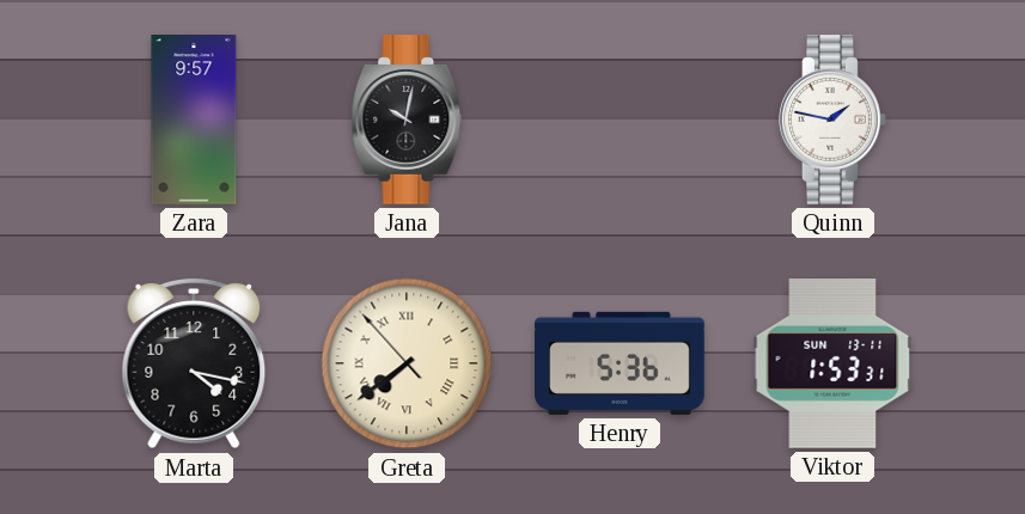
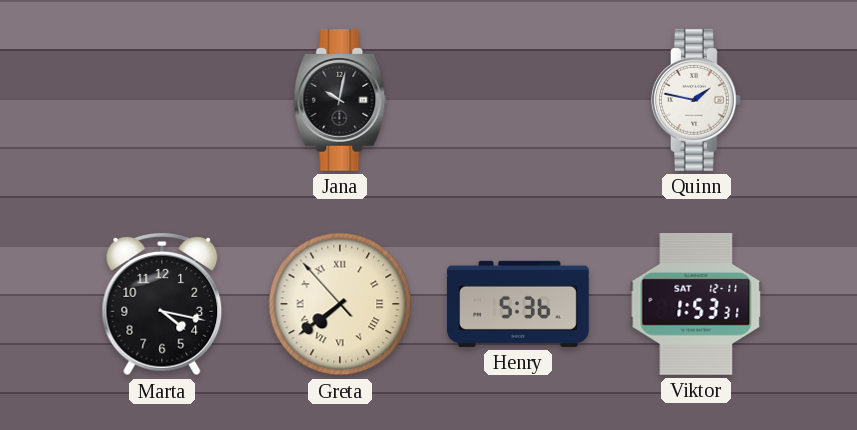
Zara: 9:57 -> none (194, 121)
Viktor date: SUN 13-11 -> SAT 12-11 (696, 305)
